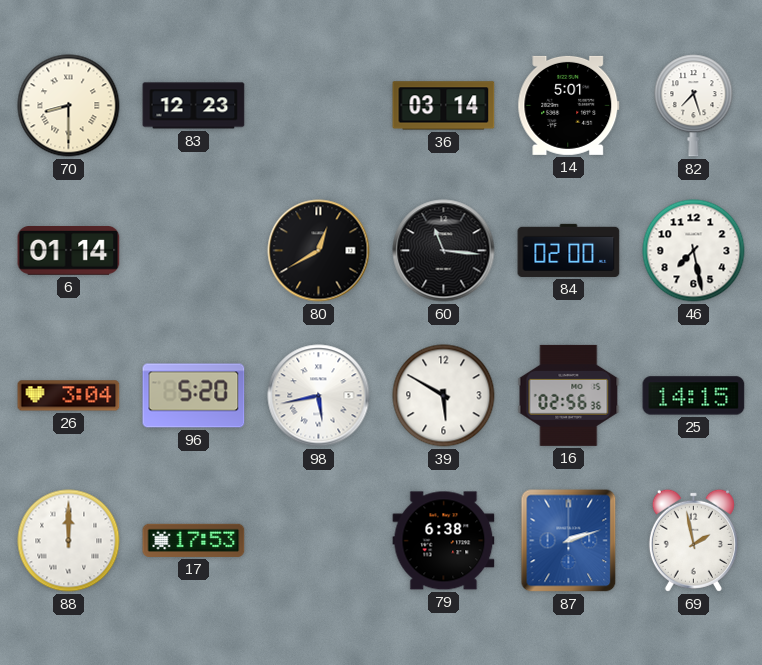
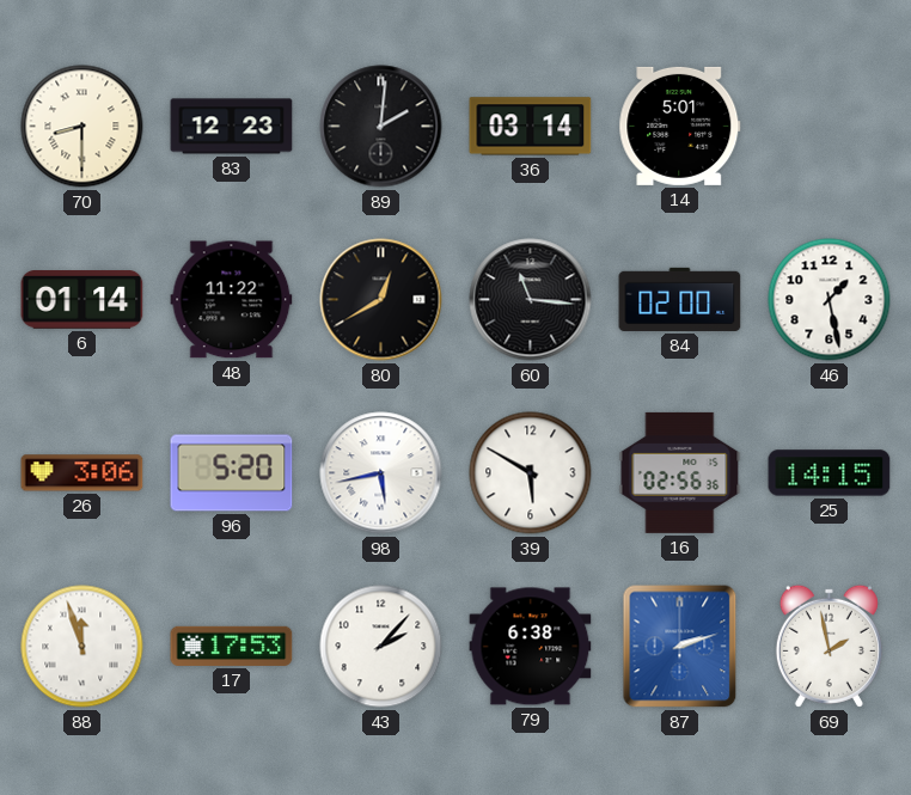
89: none -> 2:01 (381, 127)
82: 7:27 -> none (694, 106)
48: none -> 11:22 (232, 300)
46: 7:28 -> 1:28 (830, 300)
26: 3:04 -> 3:06 (82, 473)
88: 12:00 -> 11:57 (82, 647)
43: none -> 2:07 (381, 647)
